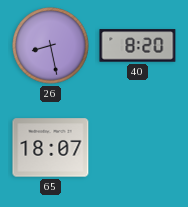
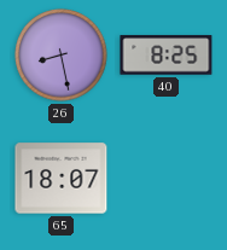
40: 8:20 -> 8:25 (167, 56)
